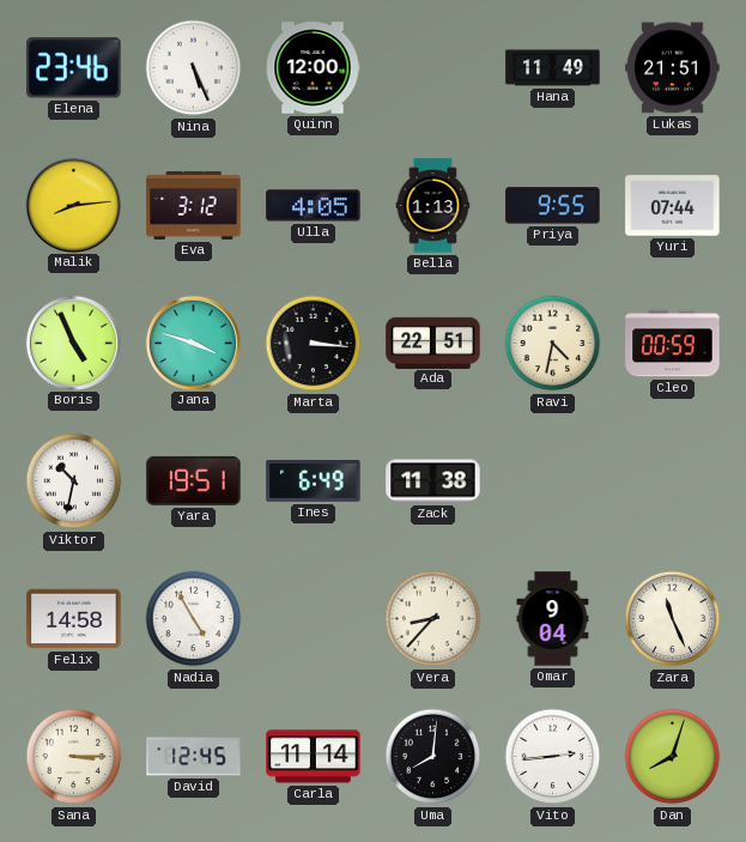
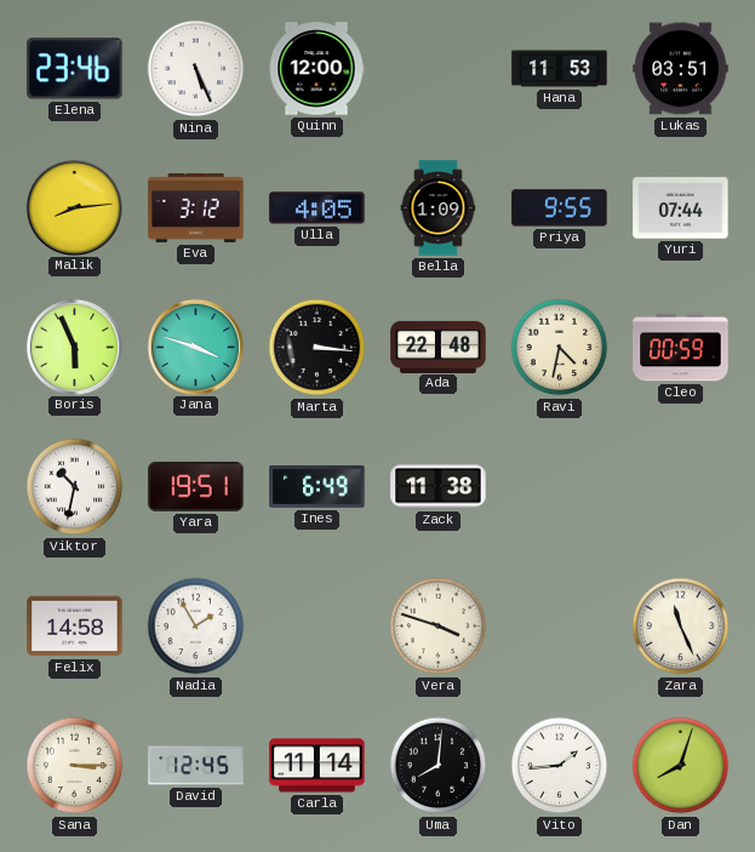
Hana: 11:49 -> 11:53 (560, 69)
Lukas: 21:51 -> 03:51 (681, 69)
Bella: 1:13 -> 1:09 (439, 208)
Boris: 4:56 -> 5:56 (74, 347)
Ada: 22:51 -> 22:48 (439, 347)
Nadia: 4:55 -> 1:55 (196, 627)
Vera: 8:37 -> 3:48 (439, 627)
Omar: 9:04 -> none (553, 619)
Vito: 2:44 -> 1:44 (560, 766)
